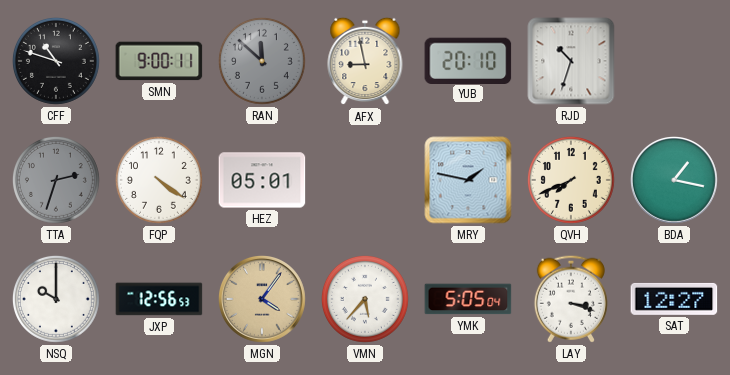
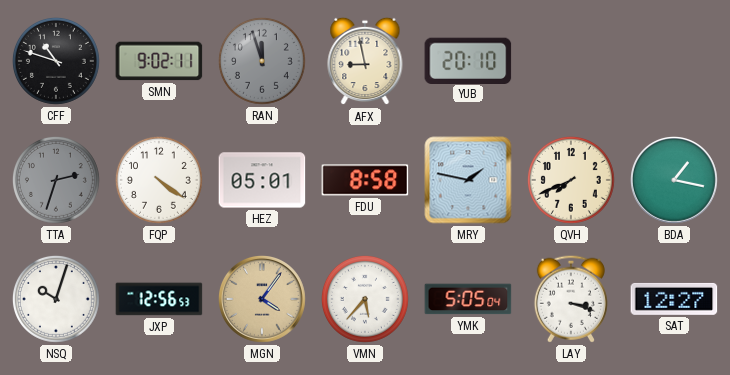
SMN: 9:00 -> 9:02 (159, 61)
RAN: 11:52 -> 11:57 (262, 61)
RJD: 10:33 -> none (571, 61)
FDU: none -> 8:58 (365, 180)
NSQ: 10:00 -> 10:03 (56, 299)
